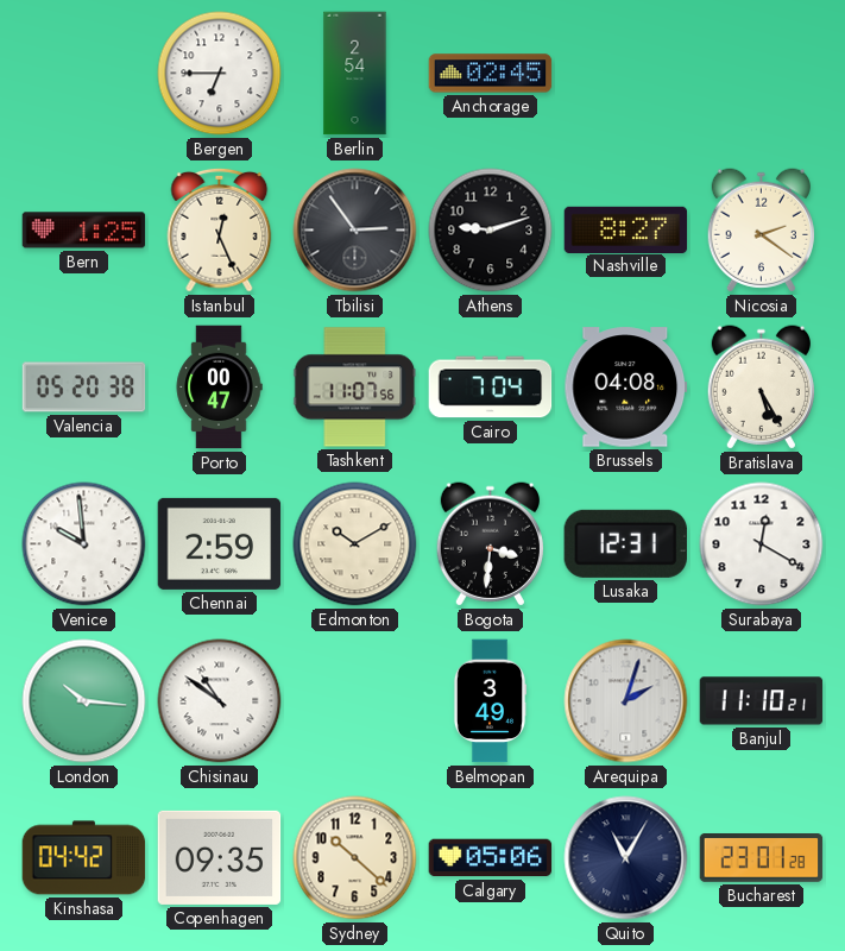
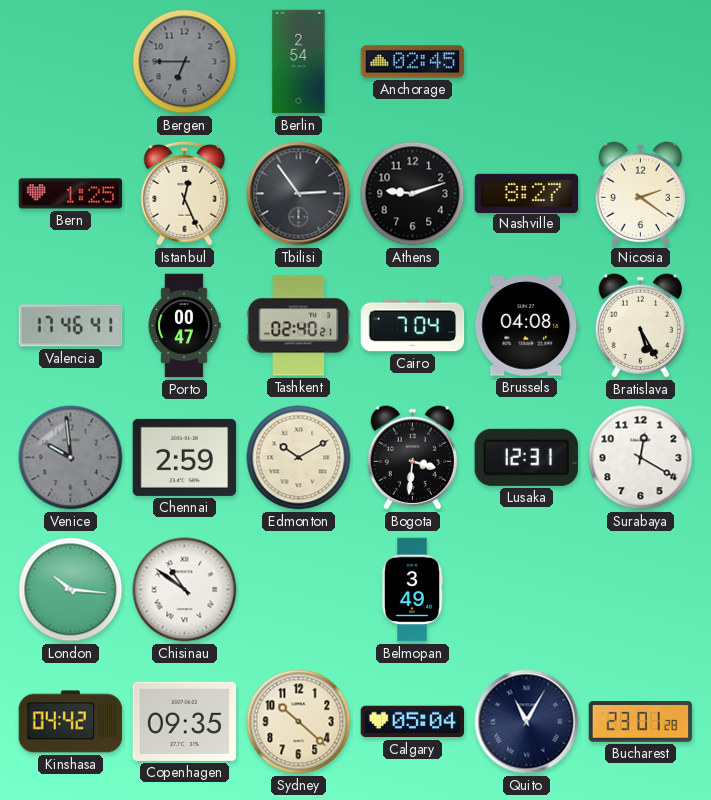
Bergen dial: white -> grey (185, 62)
Valencia: 05:20 -> 17:46 (71, 326)
Tashkent: 11:07 -> 02:40 (299, 326)
Venice dial: white -> grey (71, 458)
Arequipa: 2:03 -> none (626, 701)
Banjul: 11:10 -> none (762, 701)
Calgary: 05:06 -> 05:04 (413, 722)
